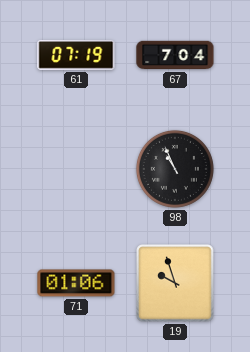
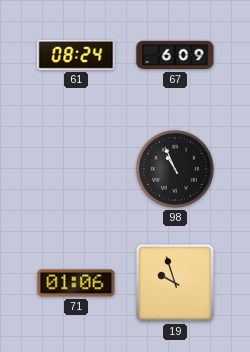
61: 07:19 -> 08:24 (76, 55)
67: 7:04 -> 6:09 (175, 55)
